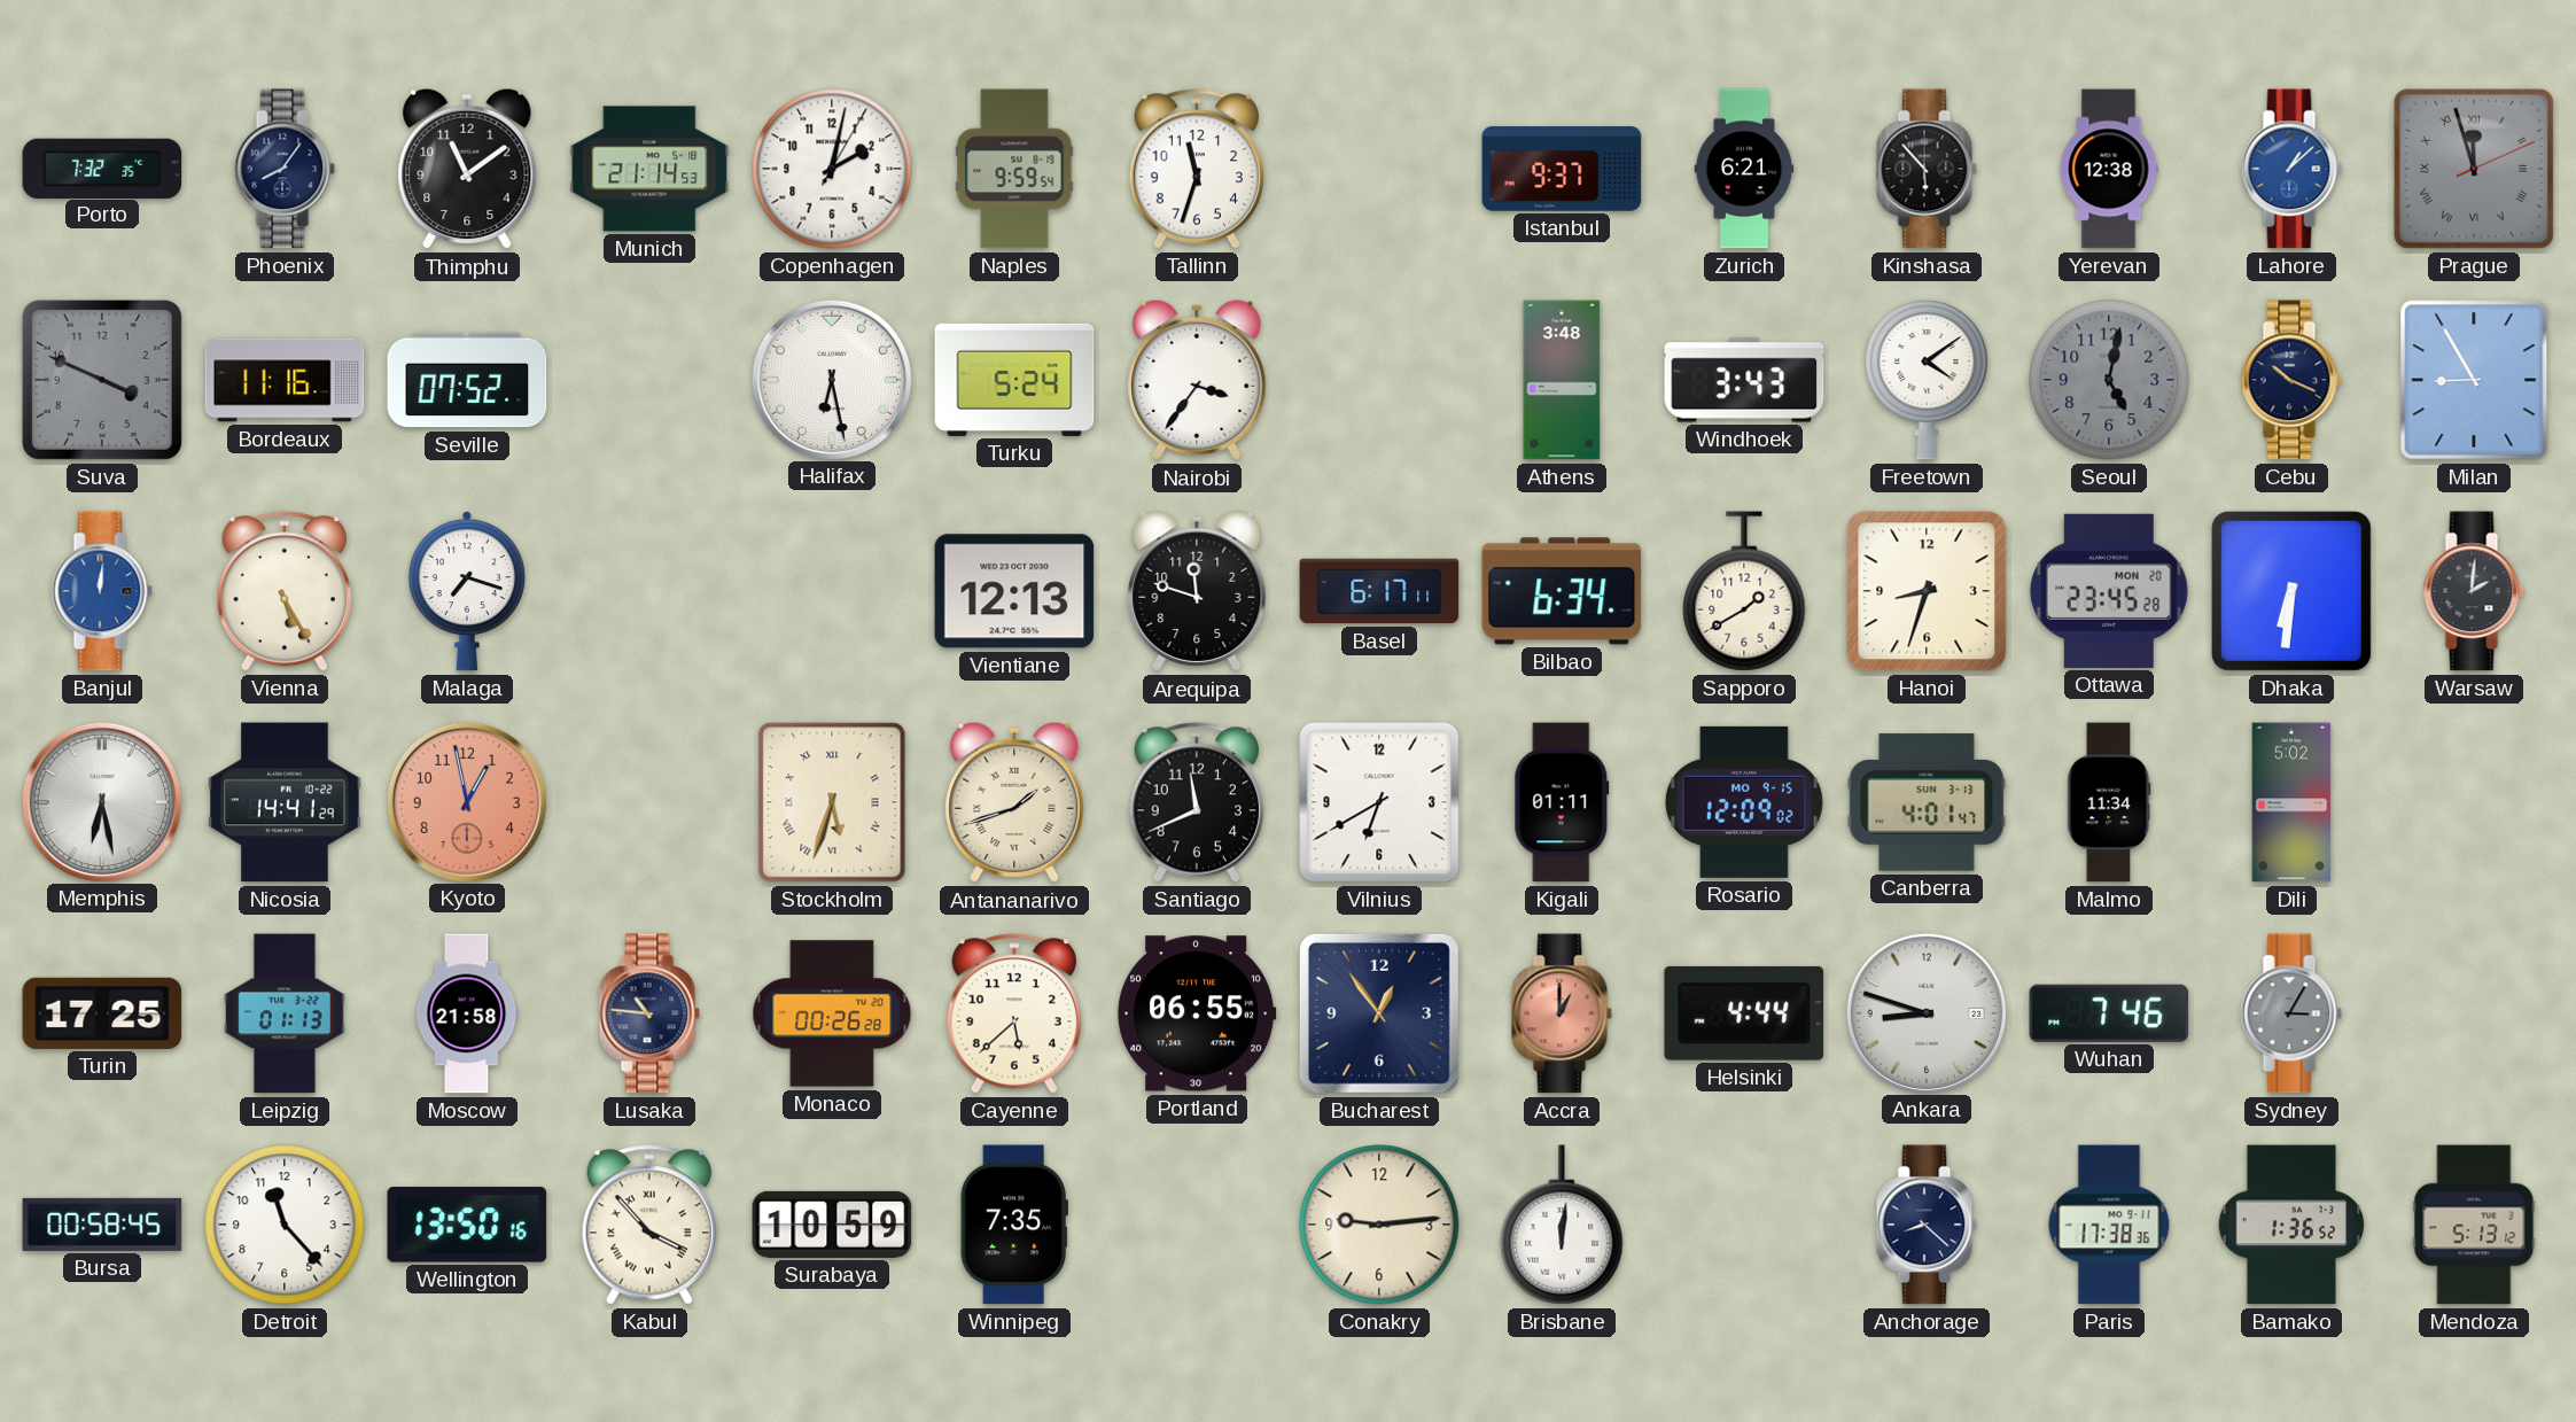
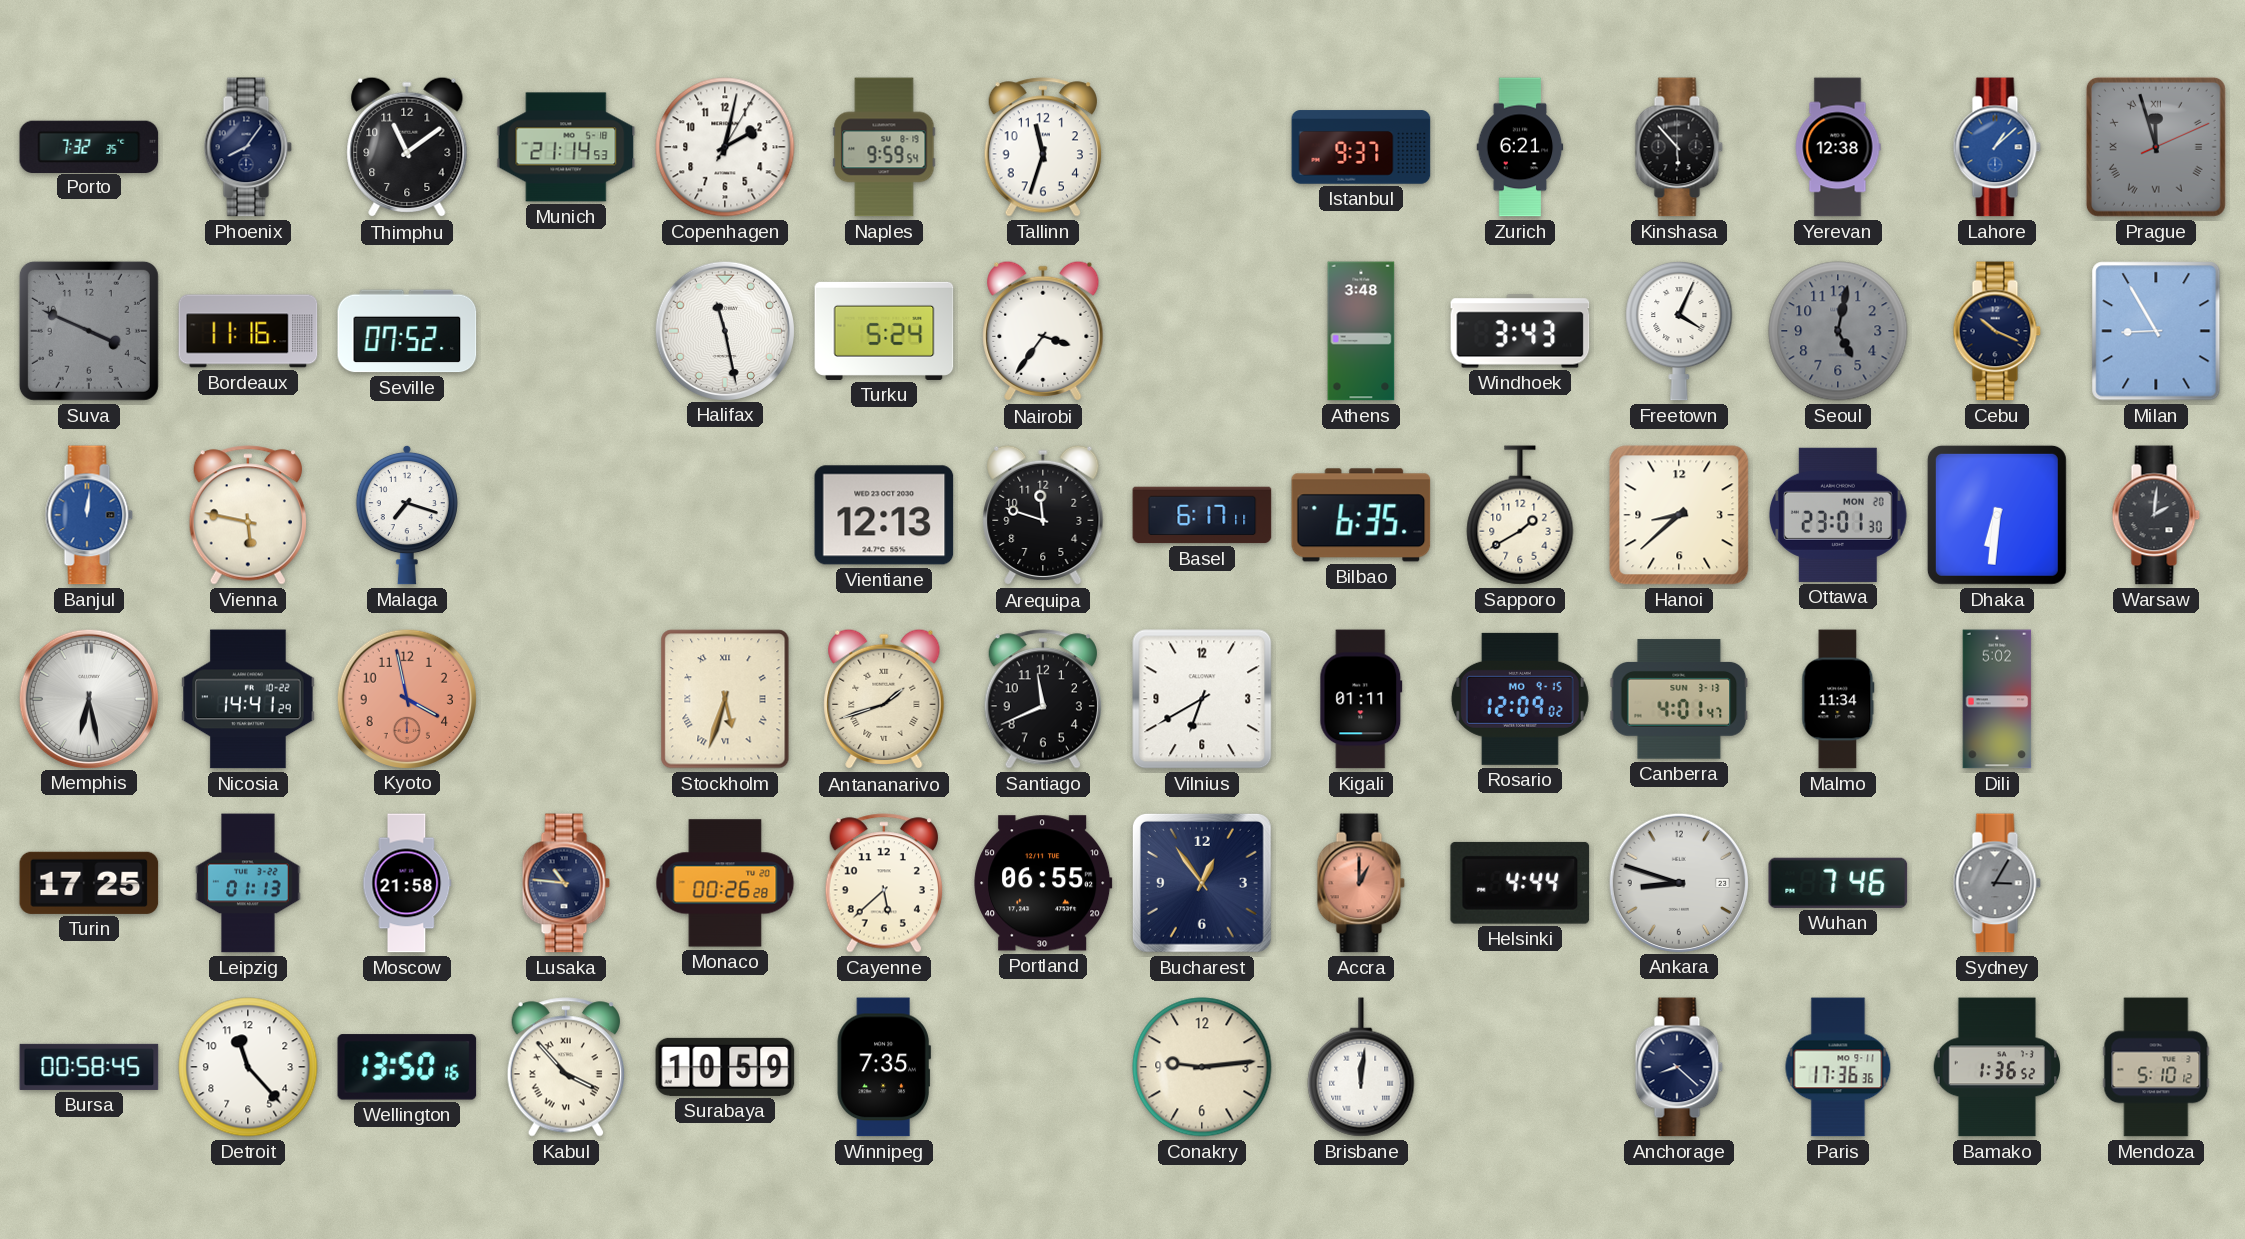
Halifax: 6:28 -> 11:28 (724, 330)
Freetown: 4:09 -> 4:04 (1679, 331)
Vienna: 5:25 -> 5:47 (247, 515)
Bilbao: 6:34 -> 6:35 (1361, 515)
Hanoi: 8:33 -> 8:38 (1679, 515)
Ottawa: 23:45 -> 23:01 (1838, 515)
Kyoto: 12:58 -> 3:58 (406, 698)
Paris: 17:38 -> 17:36 (1838, 1067)
Mendoza: 5:13 -> 5:10 (2156, 1067)
